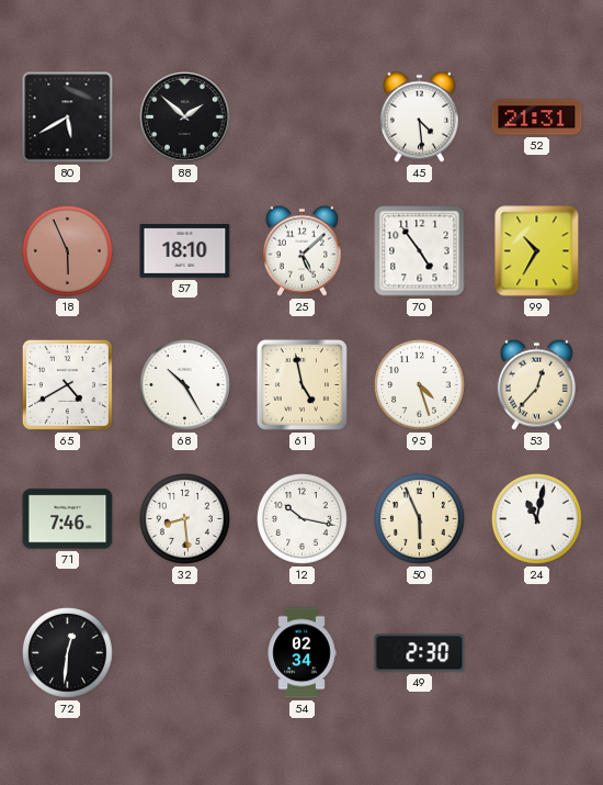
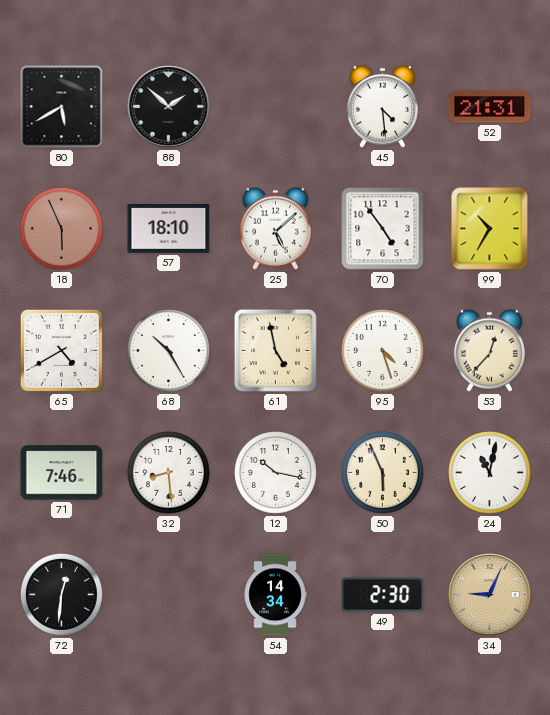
54: 02:34 -> 14:34 (275, 595)
34: none -> 9:04 (490, 595)
